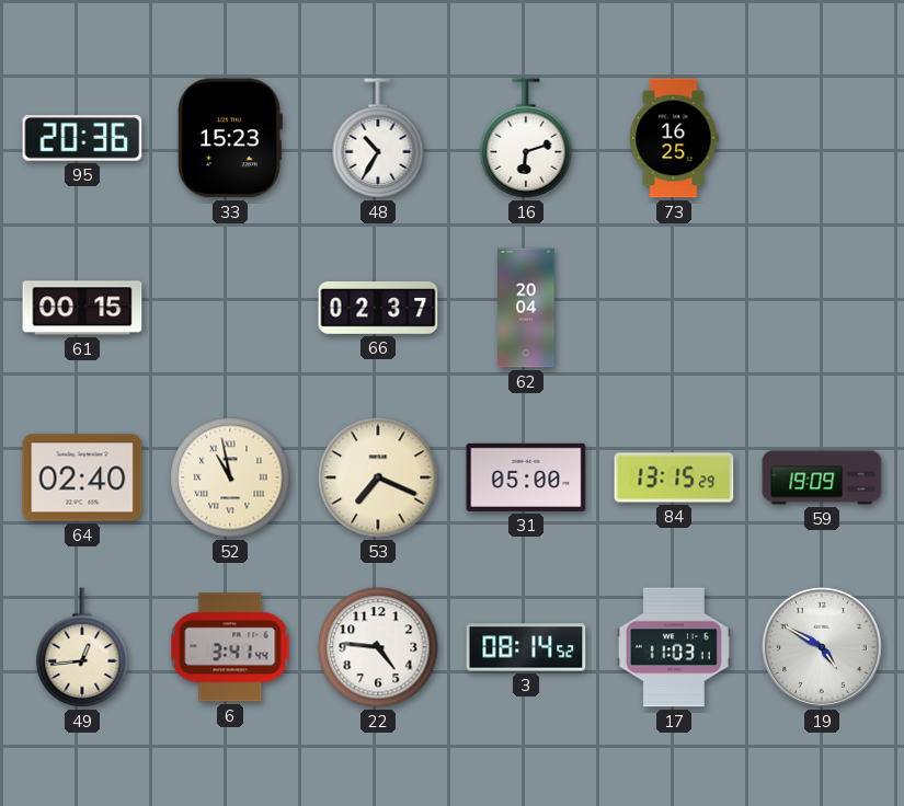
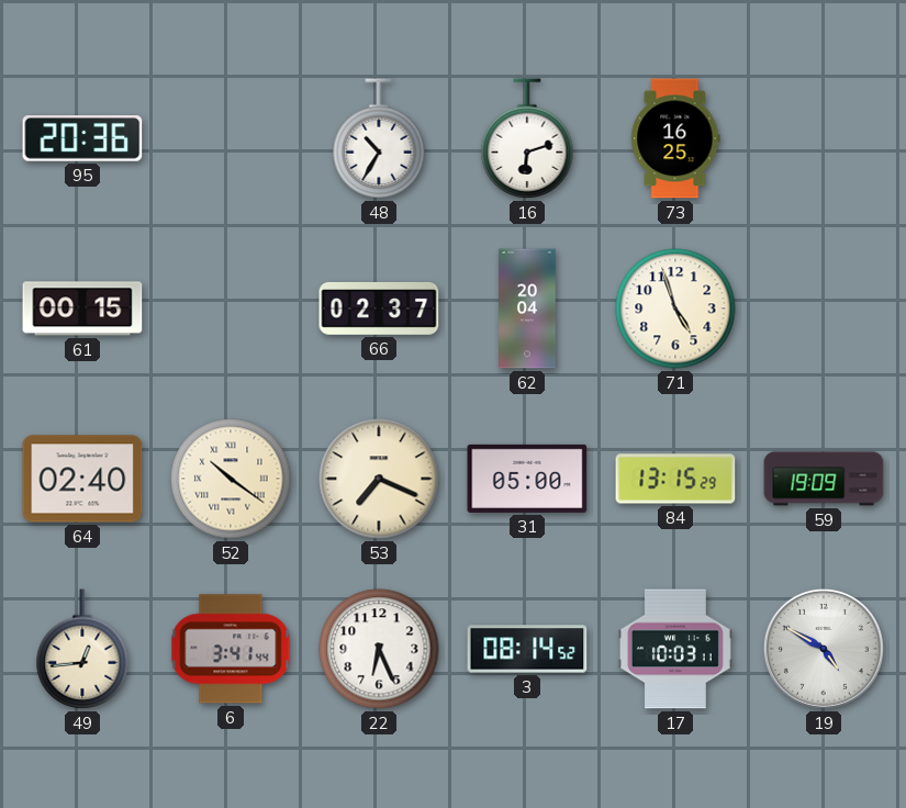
33: 15:23 -> none (230, 138)
71: none -> 4:57 (675, 308)
52: 10:58 -> 10:21 (231, 479)
22: 4:46 -> 6:26 (379, 649)
17: 11:03 -> 10:03 (675, 649)
